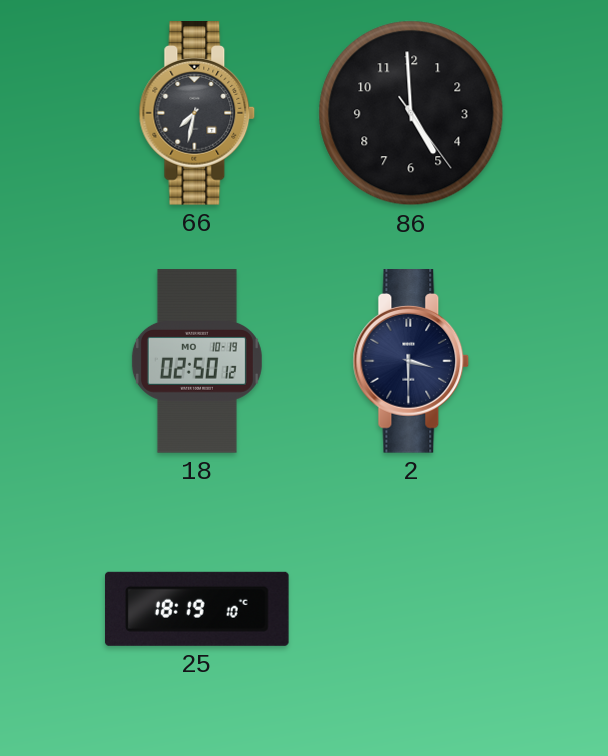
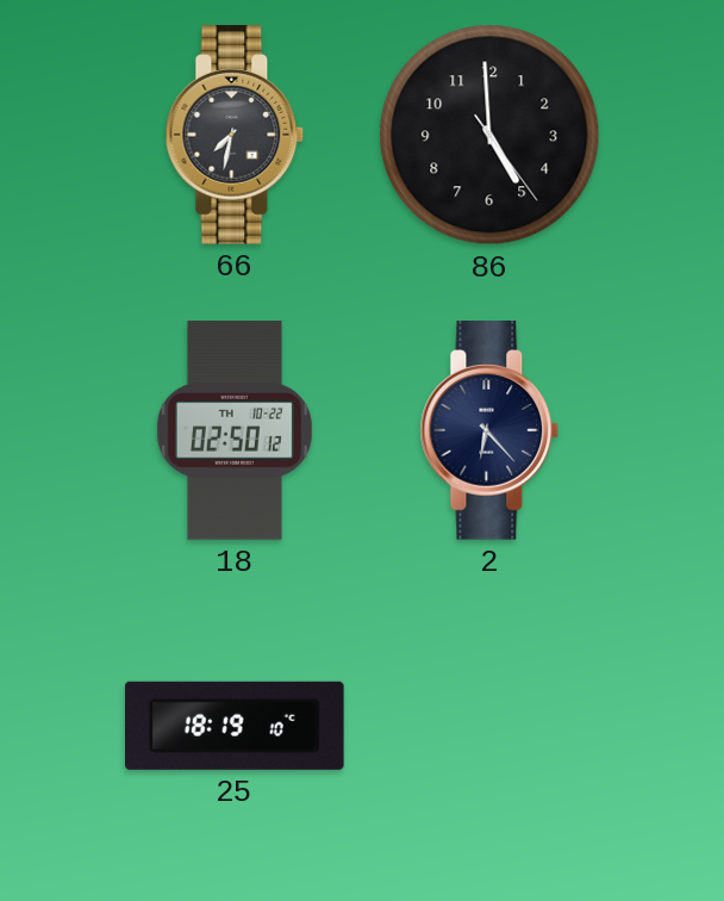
18 date: MO 10-19 -> TH 10-22 (235, 430)
2: 3:30 -> 6:23 (489, 431)
